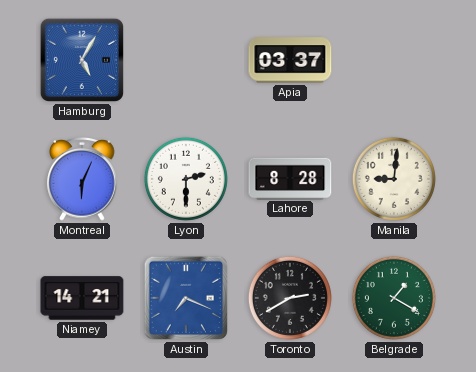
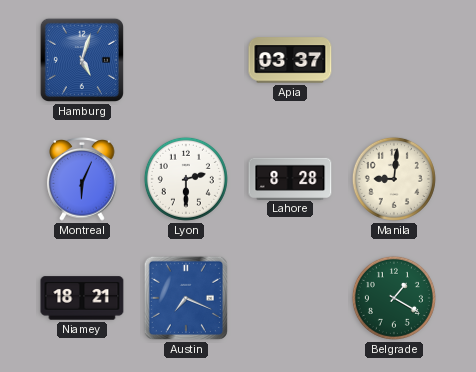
Hamburg: 5:05 -> 5:03 (82, 60)
Niamey: 14:21 -> 18:21 (82, 298)
Toronto: 2:40 -> none (290, 298)
